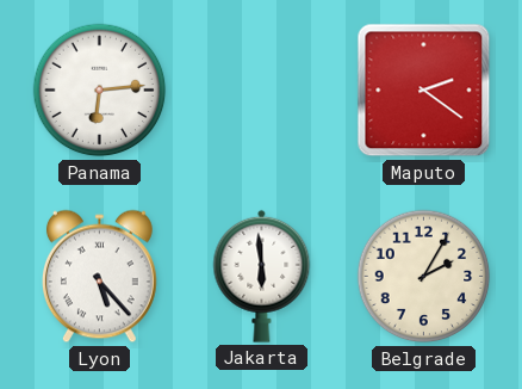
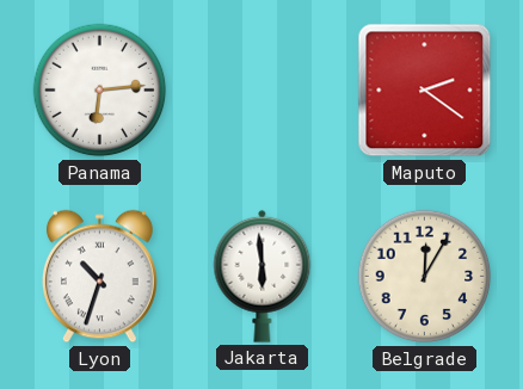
Lyon: 5:23 -> 10:33 (99, 277)
Belgrade: 2:05 -> 12:05 (425, 277)
